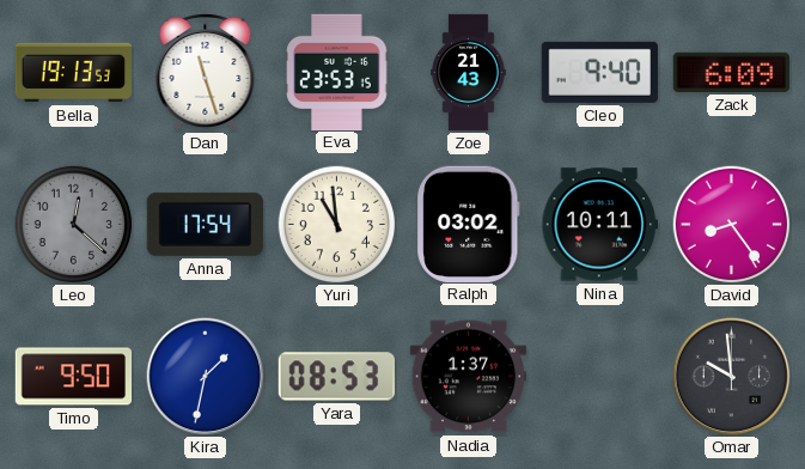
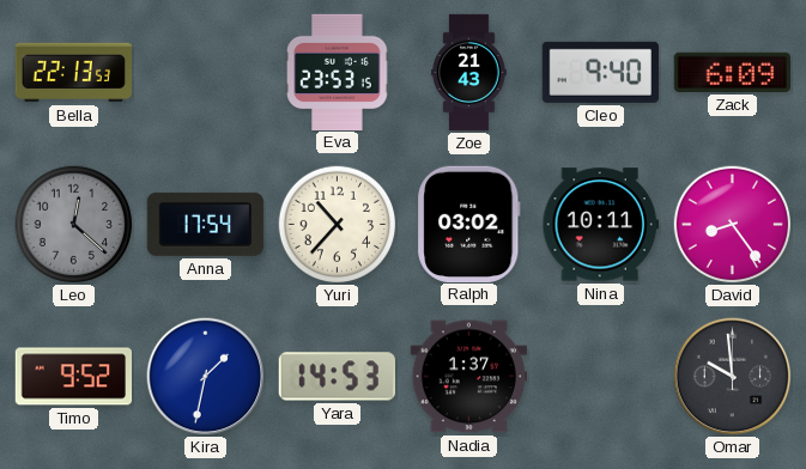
Bella: 19:13 -> 22:13 (73, 73)
Dan: 11:27 -> none (206, 73)
Yuri: 10:59 -> 10:37 (338, 225)
Timo: 9:50 -> 9:52 (74, 377)
Yara: 08:53 -> 14:53 (337, 377)
